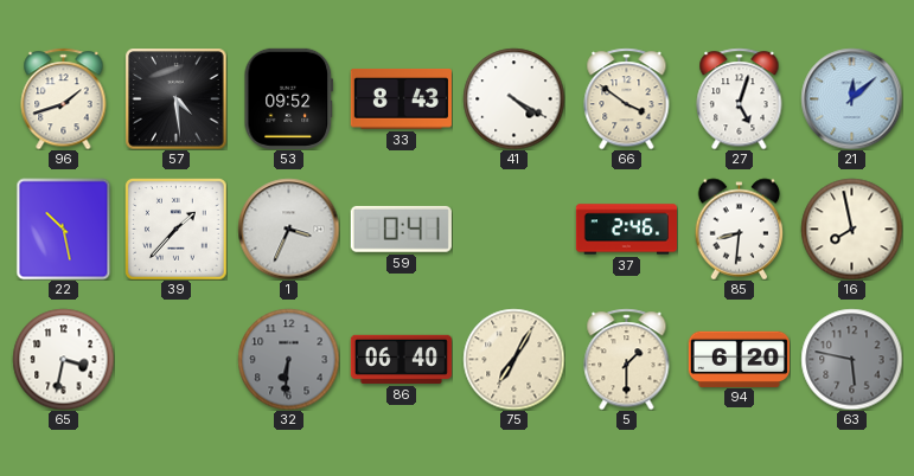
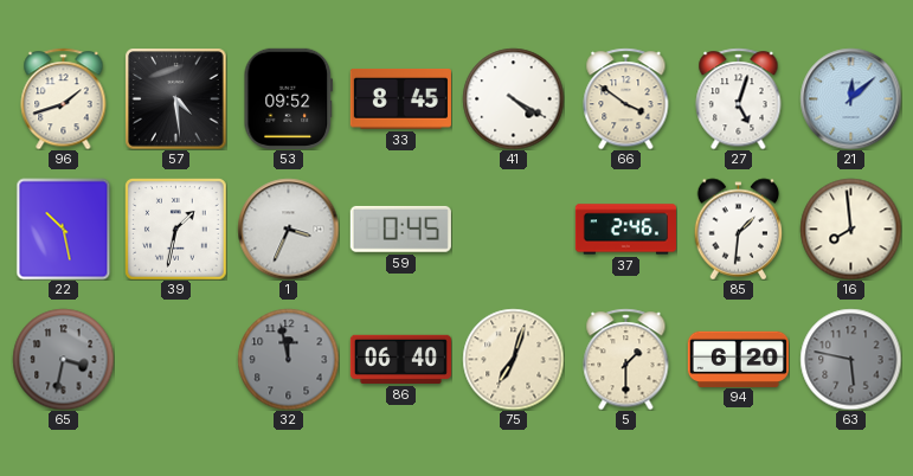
33: 8:43 -> 8:45 (400, 99)
39: 1:37 -> 1:32 (176, 230)
59: 0:41 -> 0:45 (400, 229)
85: 8:31 -> 1:31 (739, 229)
16: 7:58 -> 7:59 (850, 229)
65 dial: white -> grey (63, 359)
32: 6:31 -> 11:58 (288, 359)
75: 7:05 -> 7:03 (513, 359)
